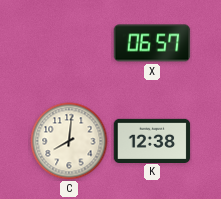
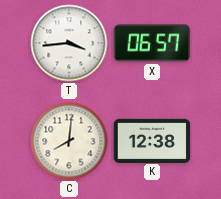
T: none -> 3:44 (69, 43)
